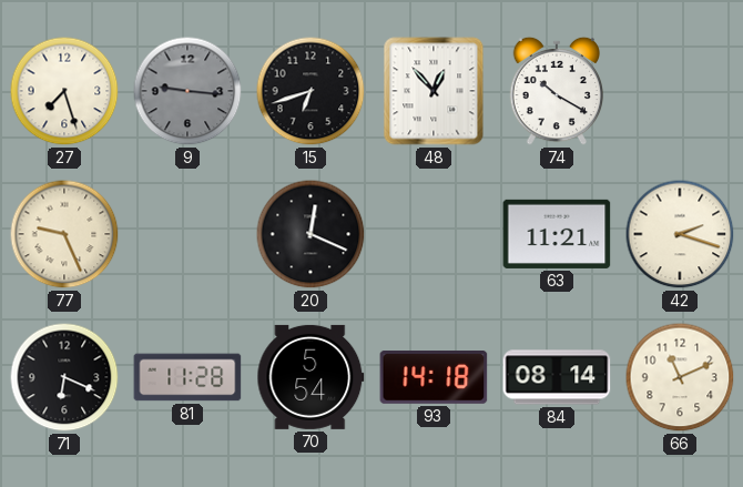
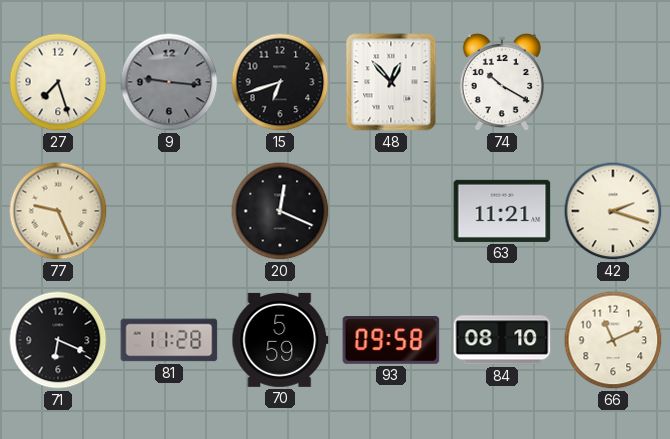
70: 5:54 -> 5:59 (280, 340)
93: 14:18 -> 09:58 (391, 341)
84: 08:14 -> 08:10 (502, 340)
